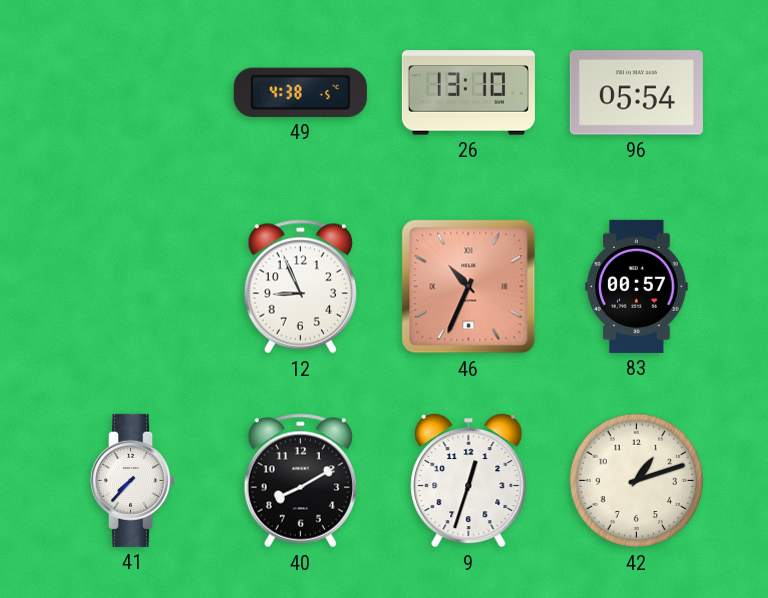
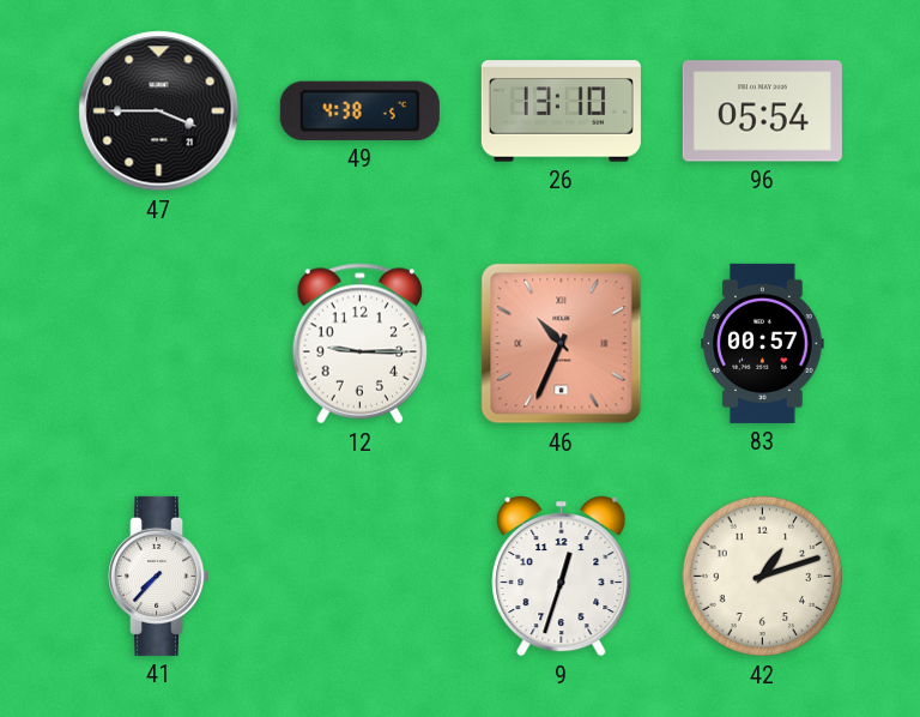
47: none -> 3:45 (159, 112)
12: 8:56 -> 9:15 (359, 344)
40: 8:10 -> none (300, 481)
